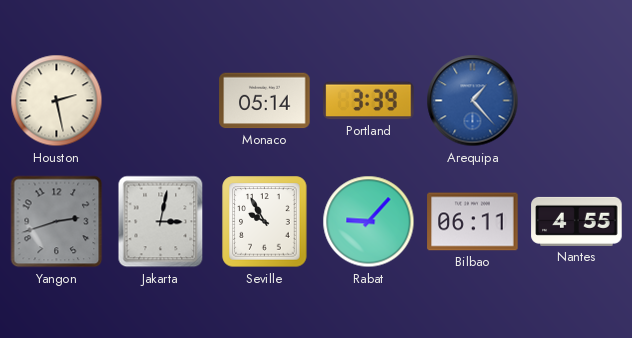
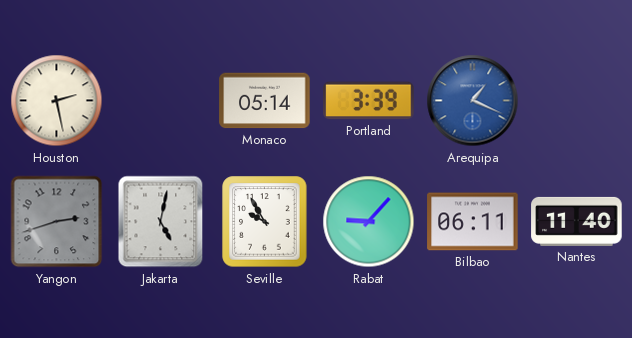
Arequipa: 1:23 -> 1:19 (473, 101)
Jakarta: 3:02 -> 5:02 (161, 222)
Nantes: 4:55 -> 11:40 (577, 221)
